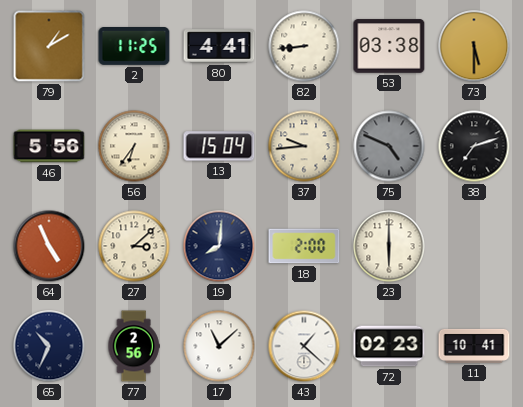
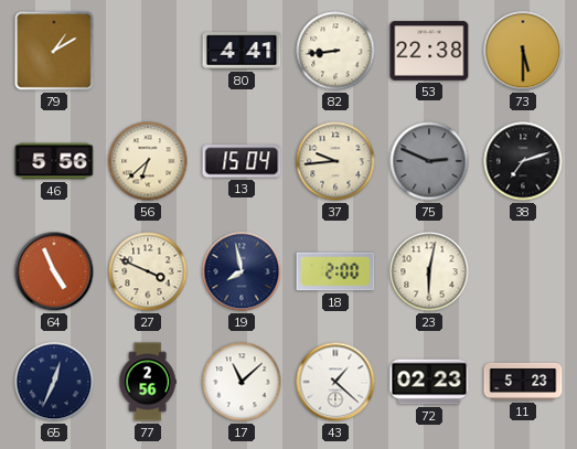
2: 11:25 -> none (134, 47)
53: 03:38 -> 22:38 (429, 51)
56: 6:36 -> 6:38 (148, 161)
75: 4:49 -> 2:49 (429, 161)
27: 3:08 -> 3:49 (148, 271)
19: 8:01 -> 7:58 (242, 271)
23: 6:00 -> 6:02 (429, 271)
65: 10:34 -> 12:34 (54, 382)
11: 10:41 -> 5:23 (523, 382)
